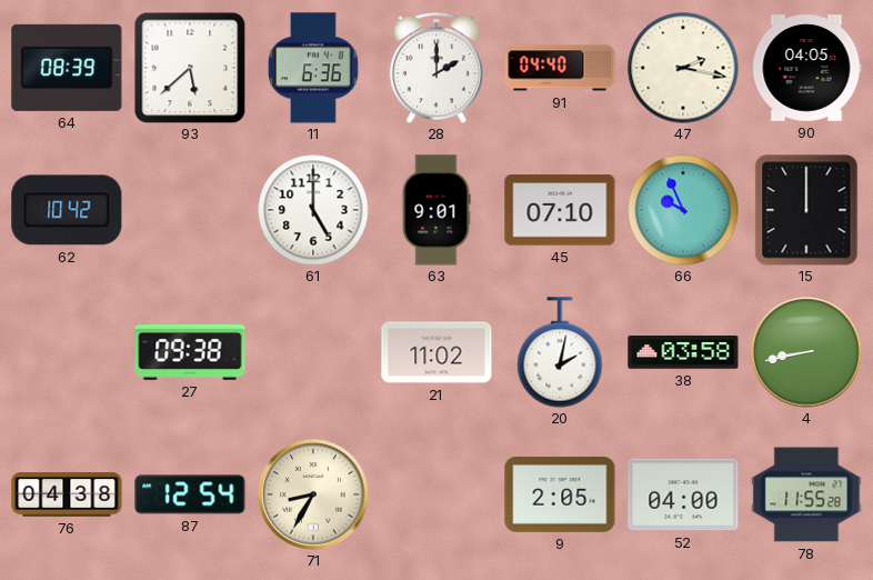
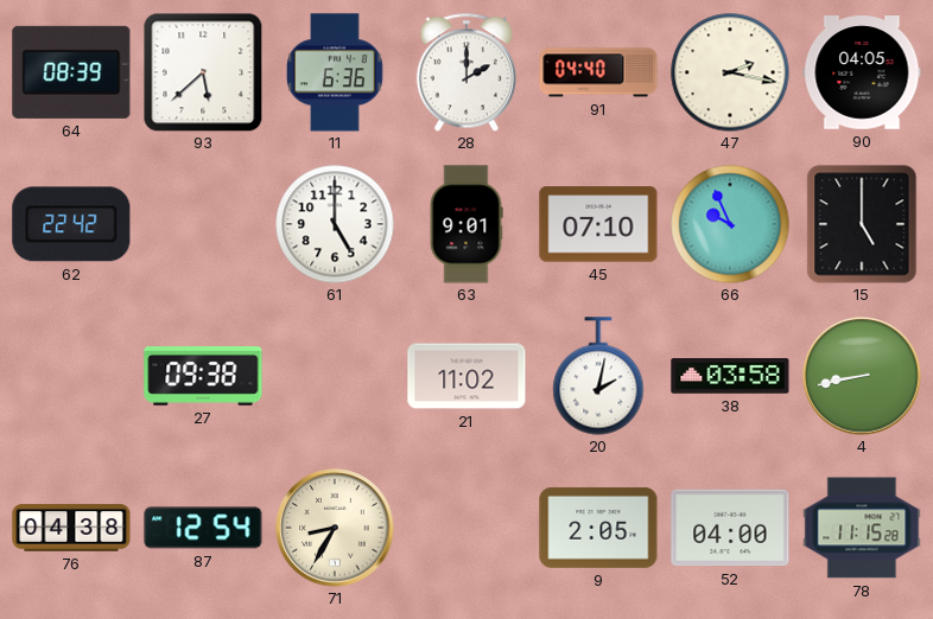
62: 10:42 -> 22:42 (71, 224)
15: 12:00 -> 5:00 (862, 224)
78: 11:55 -> 11:15 (862, 528)
